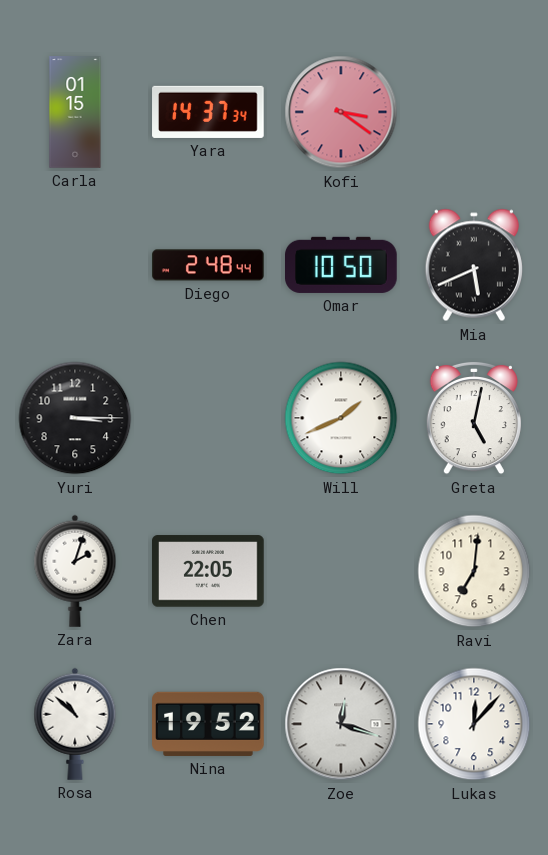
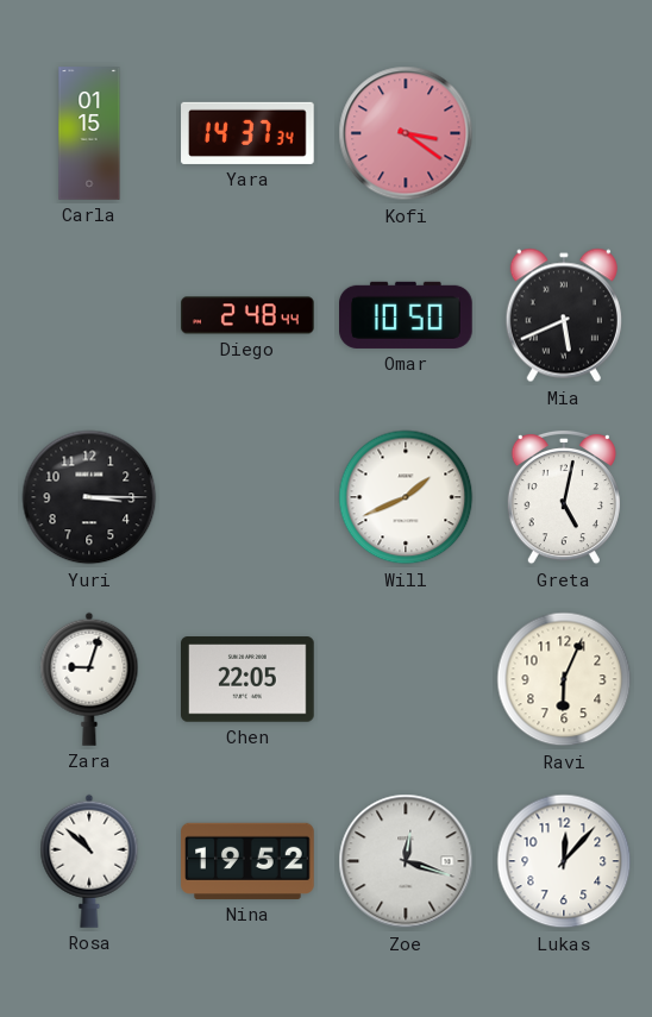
Zara: 2:03 -> 9:03 (89, 679)
Ravi: 7:01 -> 6:04 (564, 679)
